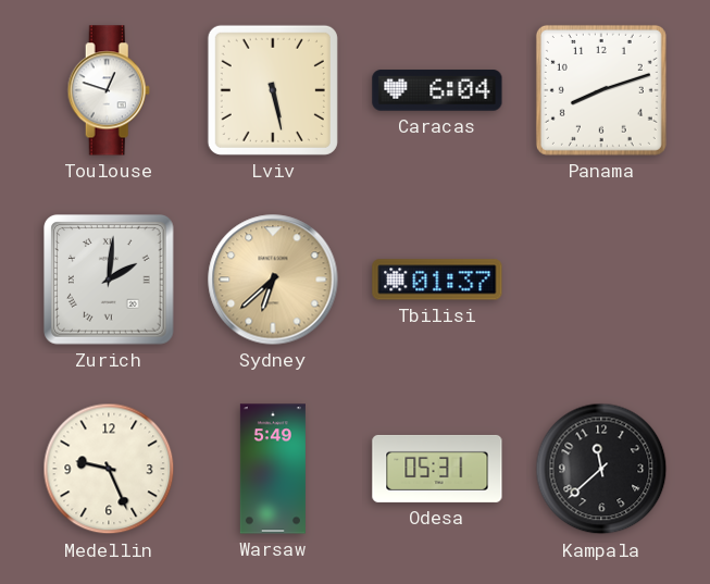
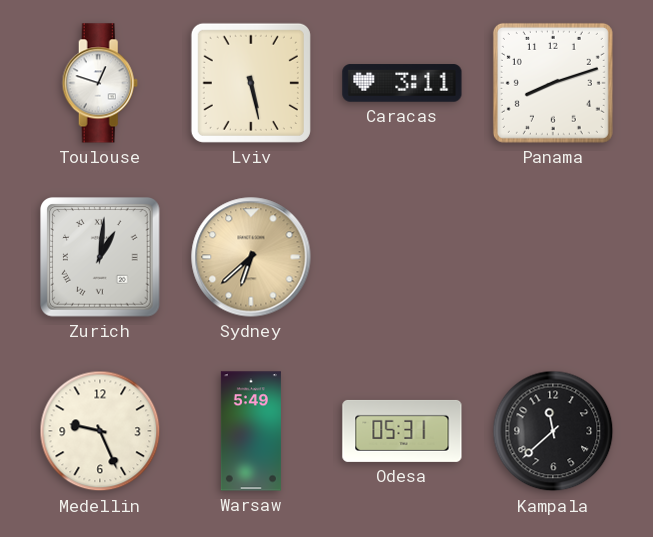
Caracas: 6:04 -> 3:11 (402, 83)
Zurich: 2:01 -> 1:01 (101, 257)
Tbilisi: 01:37 -> none (437, 279)
